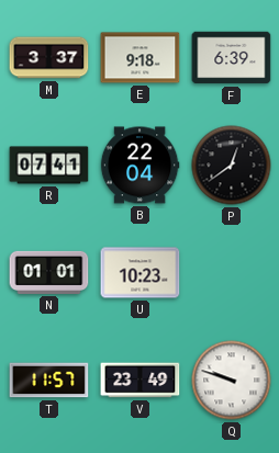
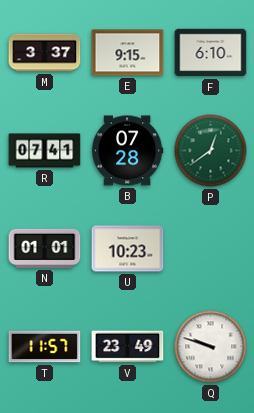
E: 9:18 -> 9:15 (128, 53)
F: 6:39 -> 6:10 (211, 53)
B: 22:04 -> 07:28 (127, 151)
P dial: black -> green (211, 151)
